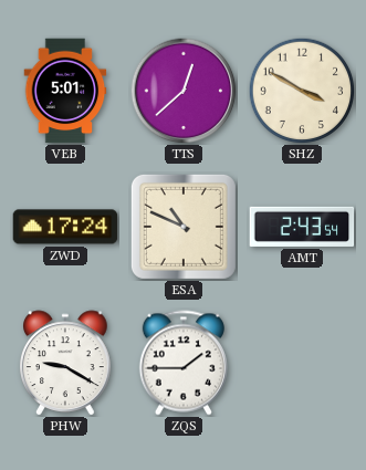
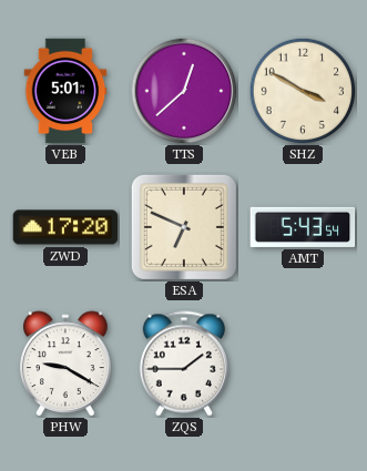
ZWD: 17:24 -> 17:20 (65, 227)
ESA: 10:49 -> 6:49 (184, 227)
AMT: 2:43 -> 5:43 (303, 227)
